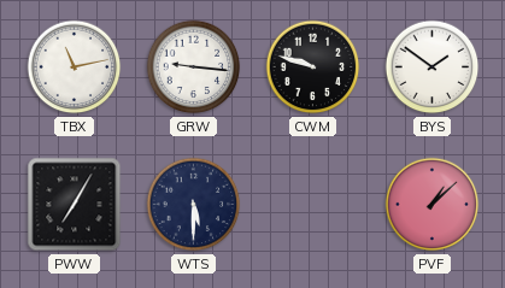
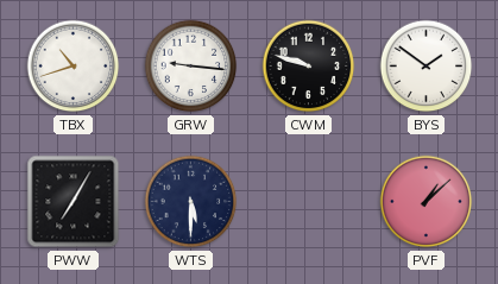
TBX: 11:13 -> 10:42 (74, 67)
